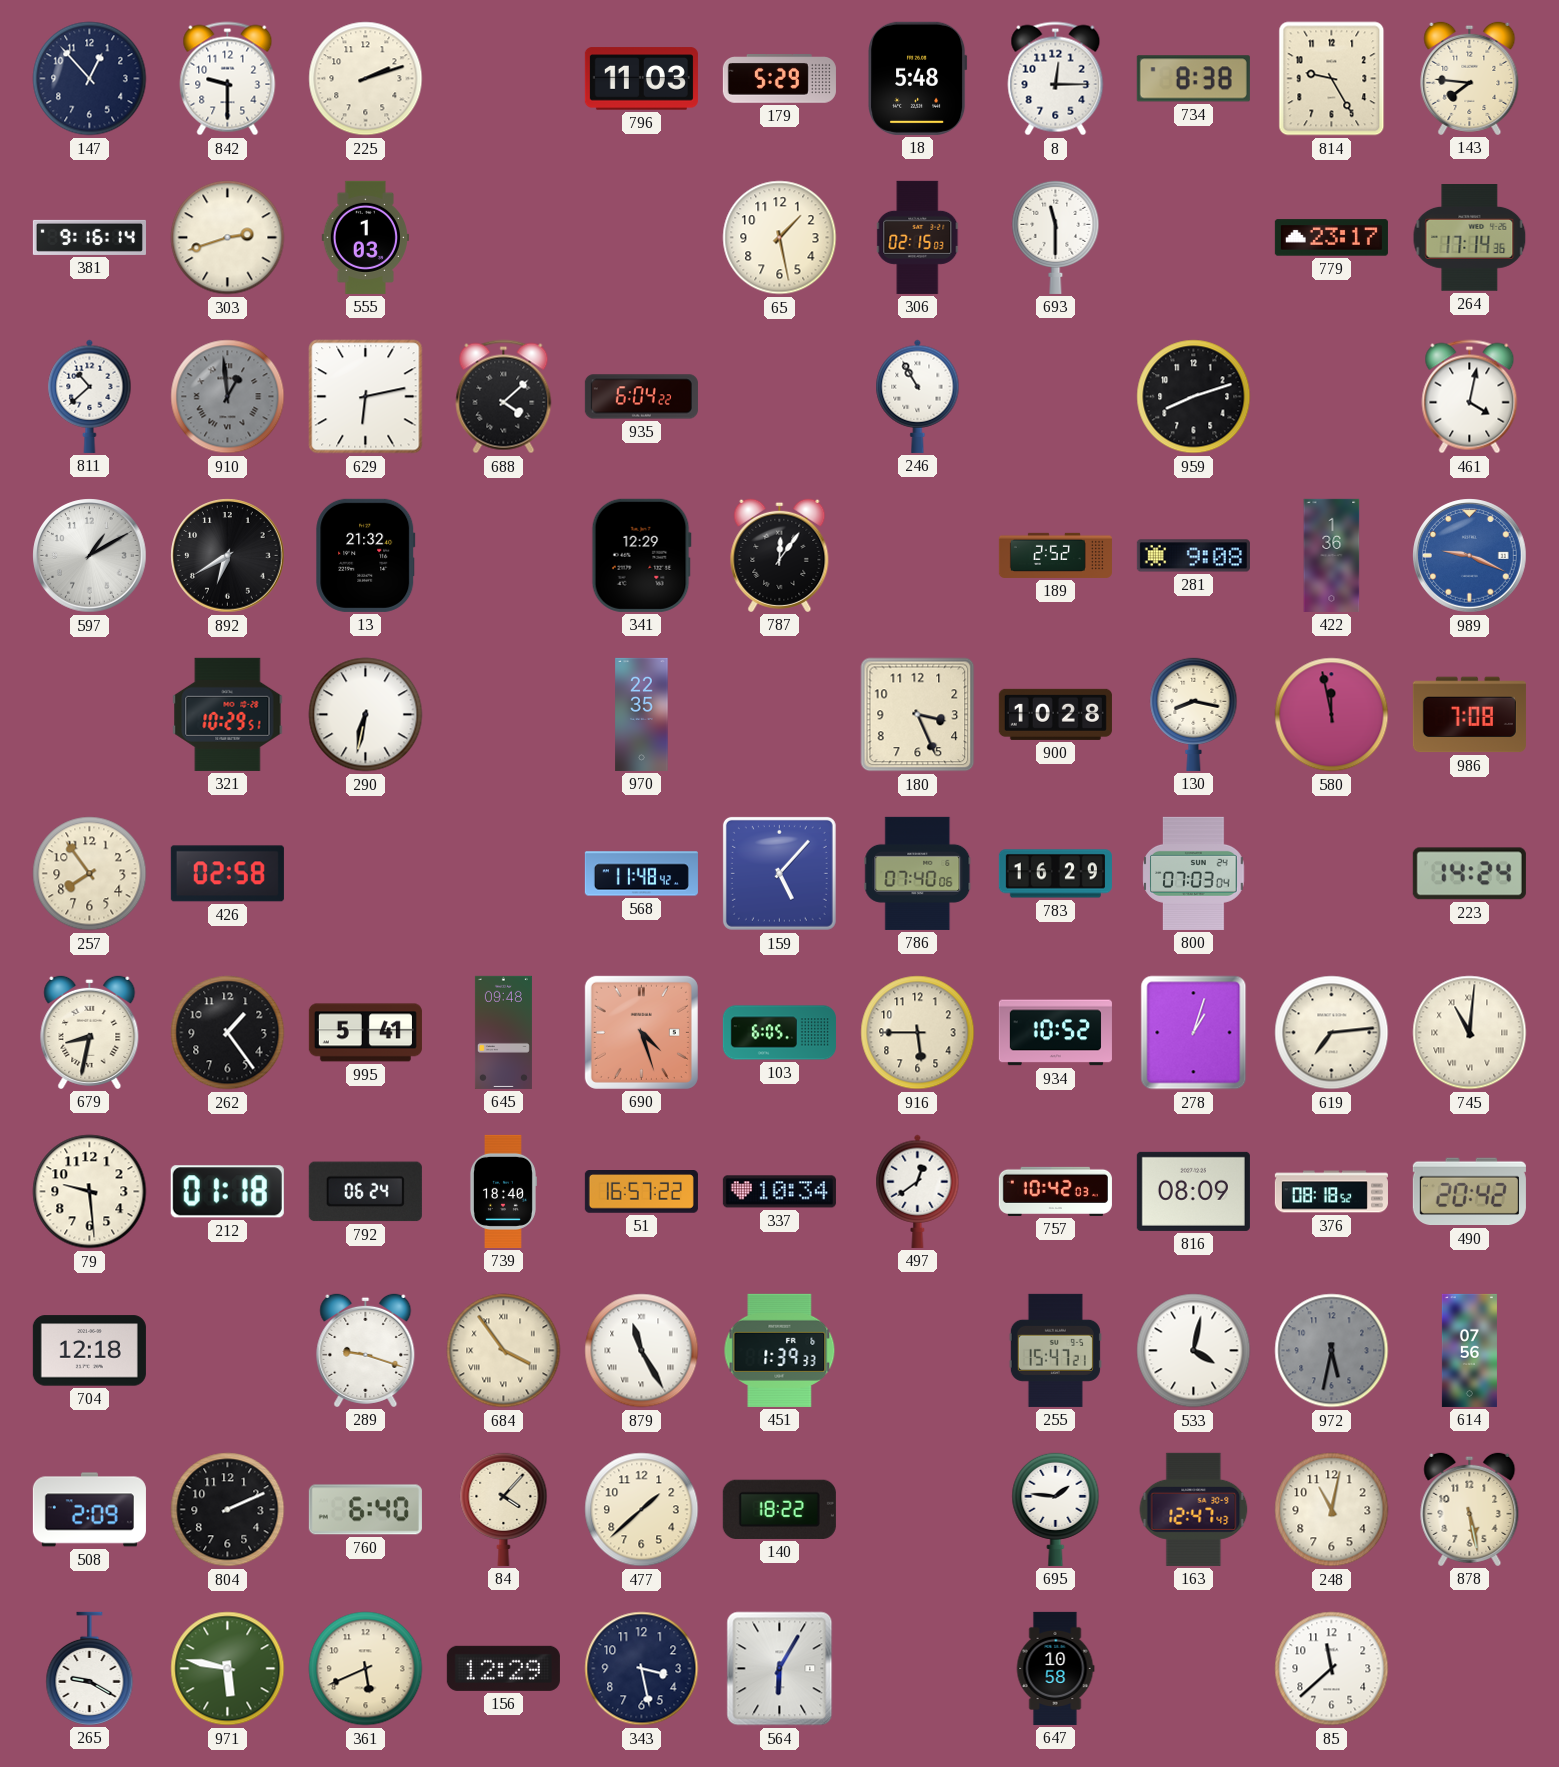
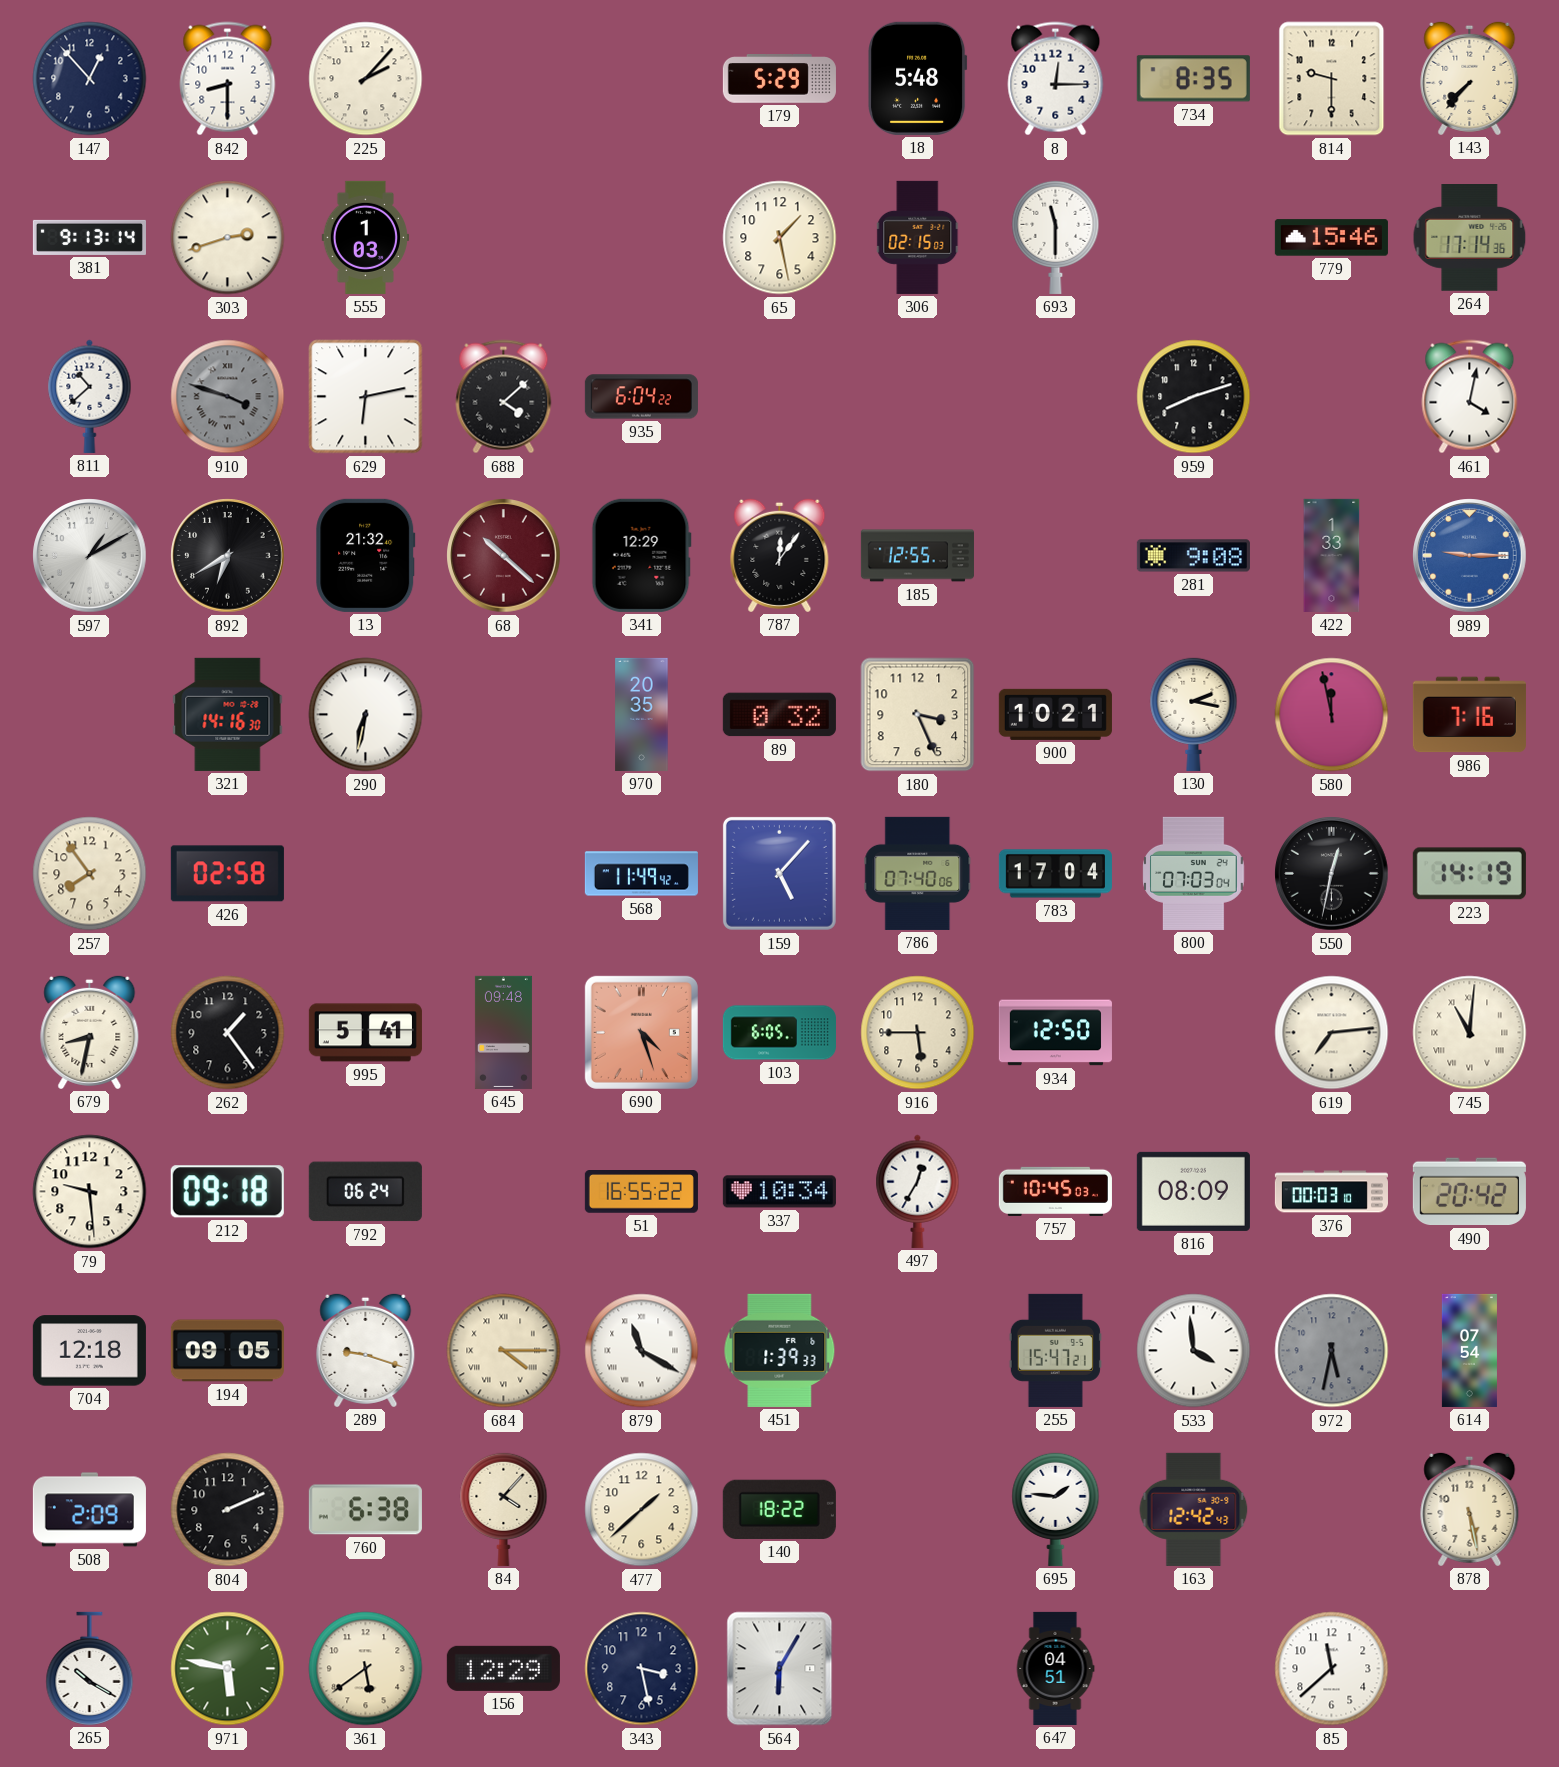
842: 9:30 -> 8:30 (228, 79)
225: 2:12 -> 2:07 (366, 79)
796: 11:03 -> none (641, 79)
734: 8:38 -> 8:35 (1193, 79)
814: 9:25 -> 9:30 (1332, 79)
143: 7:46 -> 7:37 (1470, 78)
381: 9:16 -> 9:13 (89, 237)
779: 23:17 -> 15:46 (1331, 238)
910: 12:59 -> 3:48 (228, 397)
246: 10:55 -> none (918, 396)
68: none -> 10:22 (504, 556)
185: none -> 12:55 (917, 556)
189: 2:52 -> none (1055, 555)
422: 1:36 -> 1:33 (1332, 555)
989: 9:19 -> 9:15 (1470, 556)
321: 10:29 -> 14:16 (228, 714)
970: 22:35 -> 20:35 (642, 714)
89: none -> 0:32 (779, 715)
900: 10:28 -> 10:21 (1055, 714)
130: 8:17 -> 2:17 (1194, 714)
986: 7:08 -> 7:16 (1469, 715)
568: 11:48 -> 11:49 (641, 874)
783: 16:29 -> 17:04 (1055, 874)
550: none -> 12:32 (1332, 874)
223: 14:24 -> 14:19 (1469, 874)
934: 10:52 -> 12:50 (1055, 1033)
278: 1:03 -> none (1194, 1033)
212: 01:18 -> 09:18 (227, 1192)
739: 18:40 -> none (503, 1191)
51: 16:57 -> 16:55 (641, 1192)
497: 12:39 -> 12:35 (918, 1191)
757: 10:42 -> 10:45 (1055, 1191)
376: 08:18 -> 00:03 (1331, 1192)
194: none -> 09:05 (227, 1351)
684: 3:54 -> 4:15 (504, 1351)
879: 11:25 -> 11:20 (642, 1351)
533: 4:02 -> 3:59 (1194, 1351)
614: 07:56 -> 07:54 (1469, 1350)
760: 6:40 -> 6:38 (365, 1510)
163: 12:47 -> 12:42 (1194, 1509)
248: 11:02 -> none (1332, 1510)
265: 9:20 -> 10:20 (90, 1668)
361: 5:41 -> 5:39 (366, 1669)
647: 10:58 -> 04:51 (1055, 1668)
